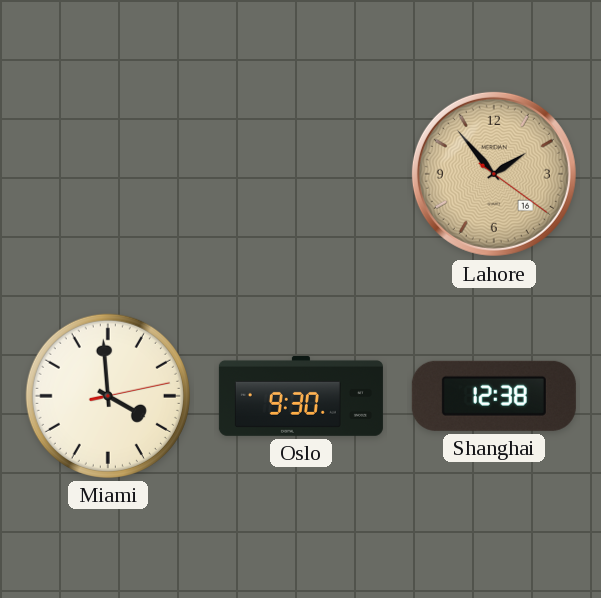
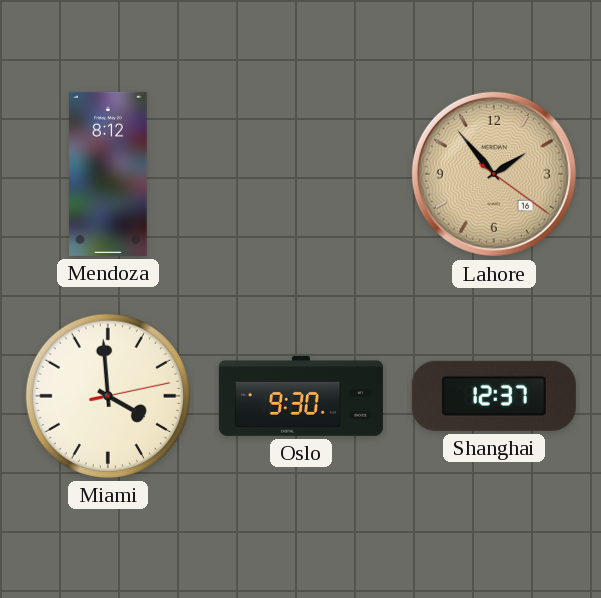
Mendoza: none -> 8:12 (108, 174)
Shanghai: 12:38 -> 12:37 (494, 396)
